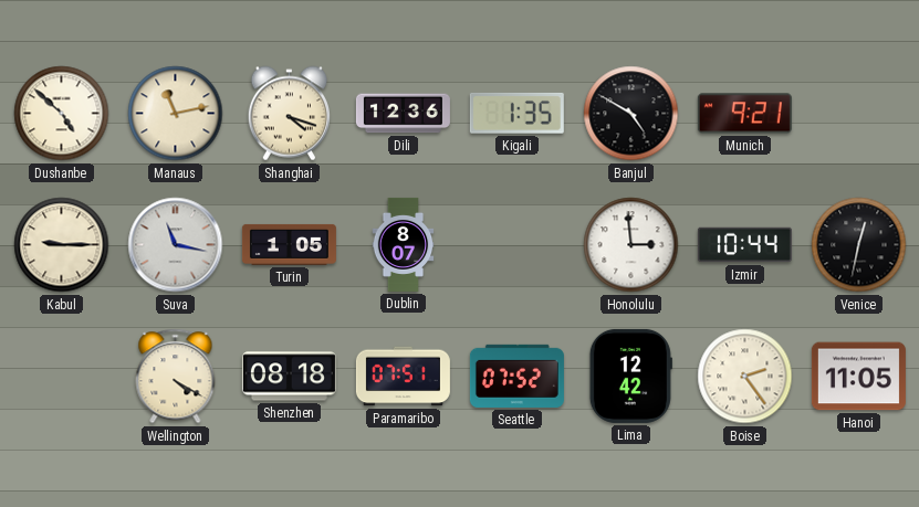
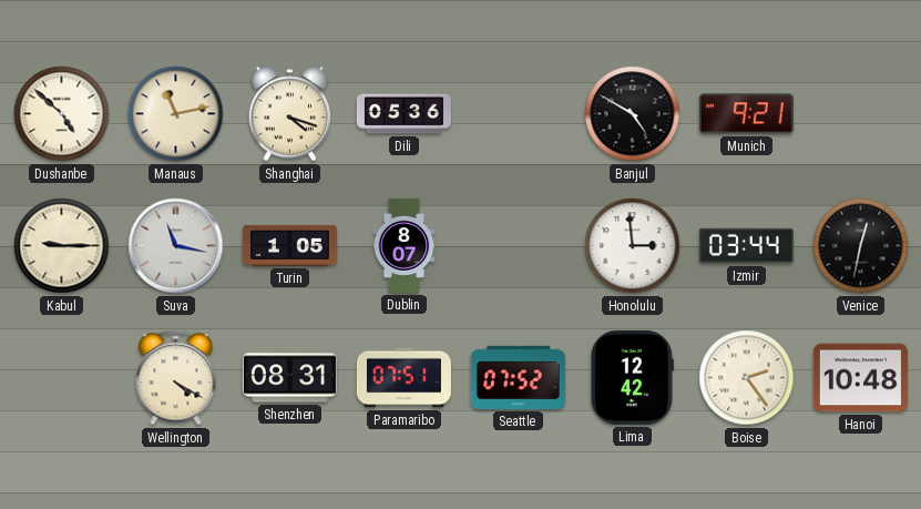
Dili: 12:36 -> 05:36 (403, 114)
Kigali: 1:35 -> none (516, 113)
Izmir: 10:44 -> 03:44 (746, 246)
Shenzhen: 08:18 -> 08:31 (289, 378)
Hanoi: 11:05 -> 10:48 (860, 378)
